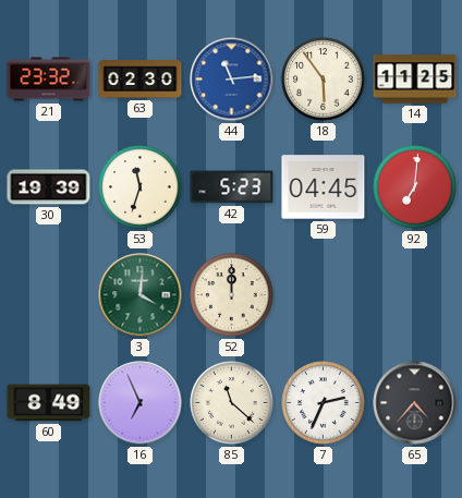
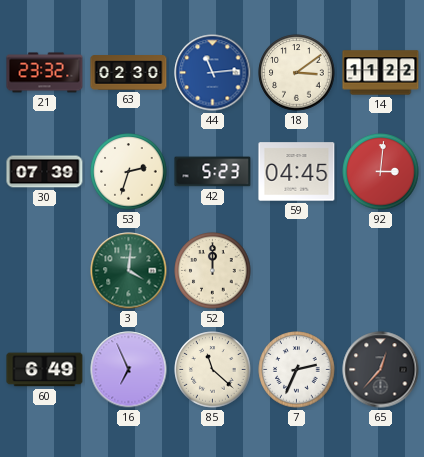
18: 5:54 -> 3:09 (297, 73)
14: 11:25 -> 11:22 (381, 73)
30: 19:39 -> 07:39 (45, 172)
53: 11:33 -> 2:33 (129, 172)
92: 7:01 -> 3:01 (381, 172)
60: 8:49 -> 6:49 (45, 370)
65: 4:37 -> 12:37 (381, 370)
